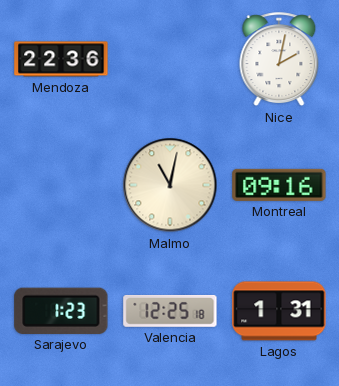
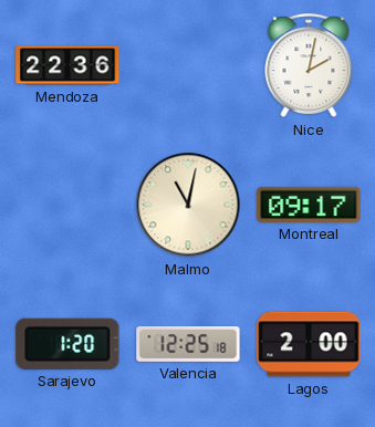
Montreal: 09:16 -> 09:17 (309, 205)
Sarajevo: 1:23 -> 1:20 (67, 344)
Lagos: 1:31 -> 2:00 (309, 344)
